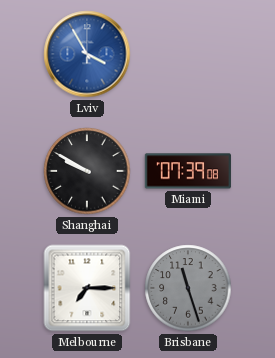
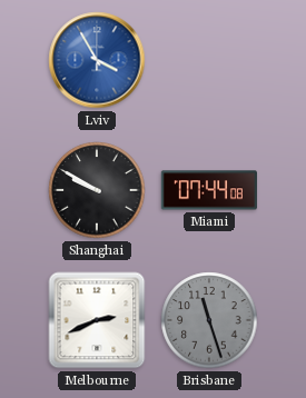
Miami: 07:39 -> 07:44 (209, 190)
Melbourne: 7:15 -> 2:41 (97, 320)
